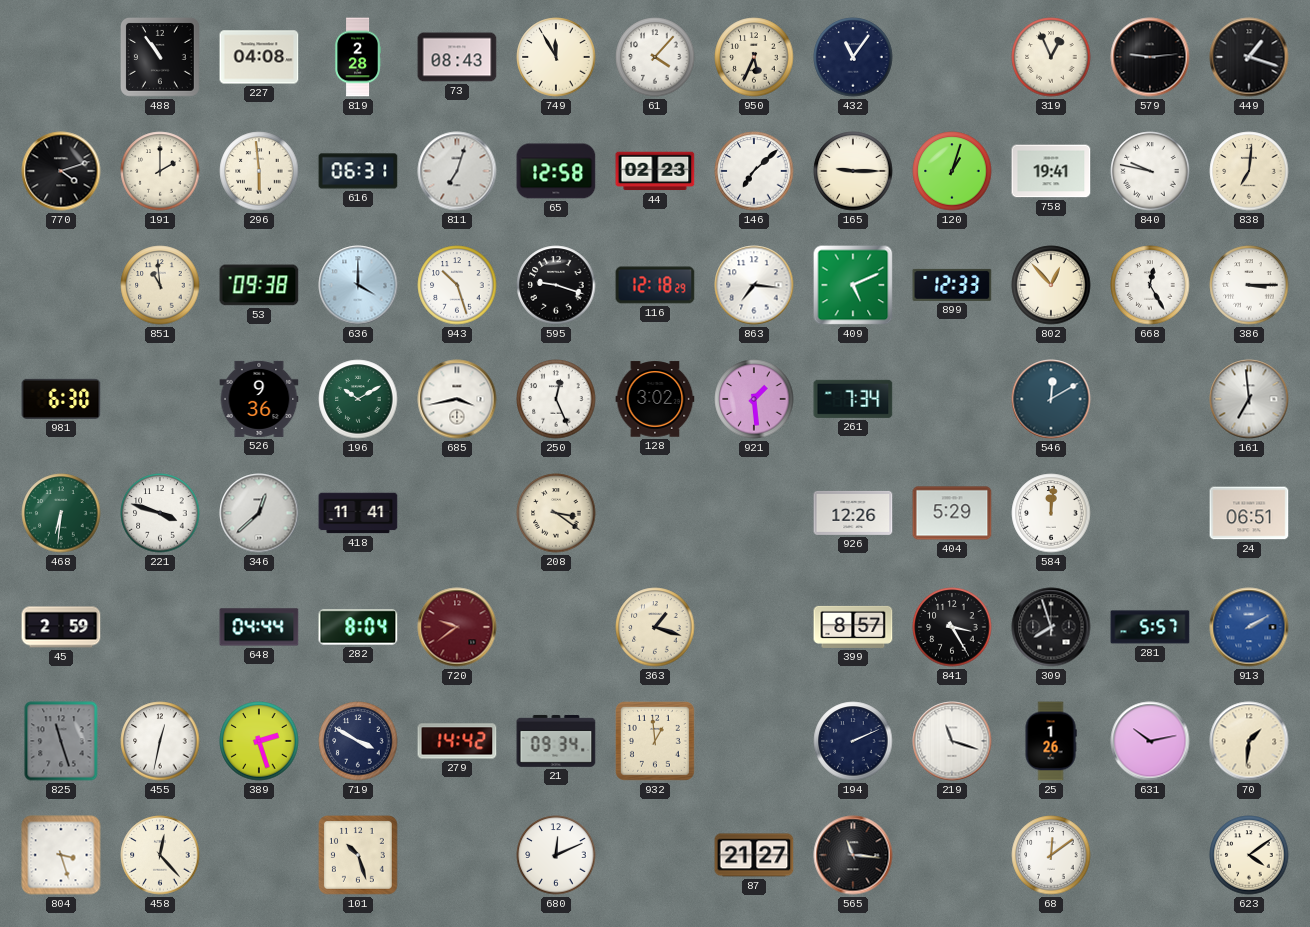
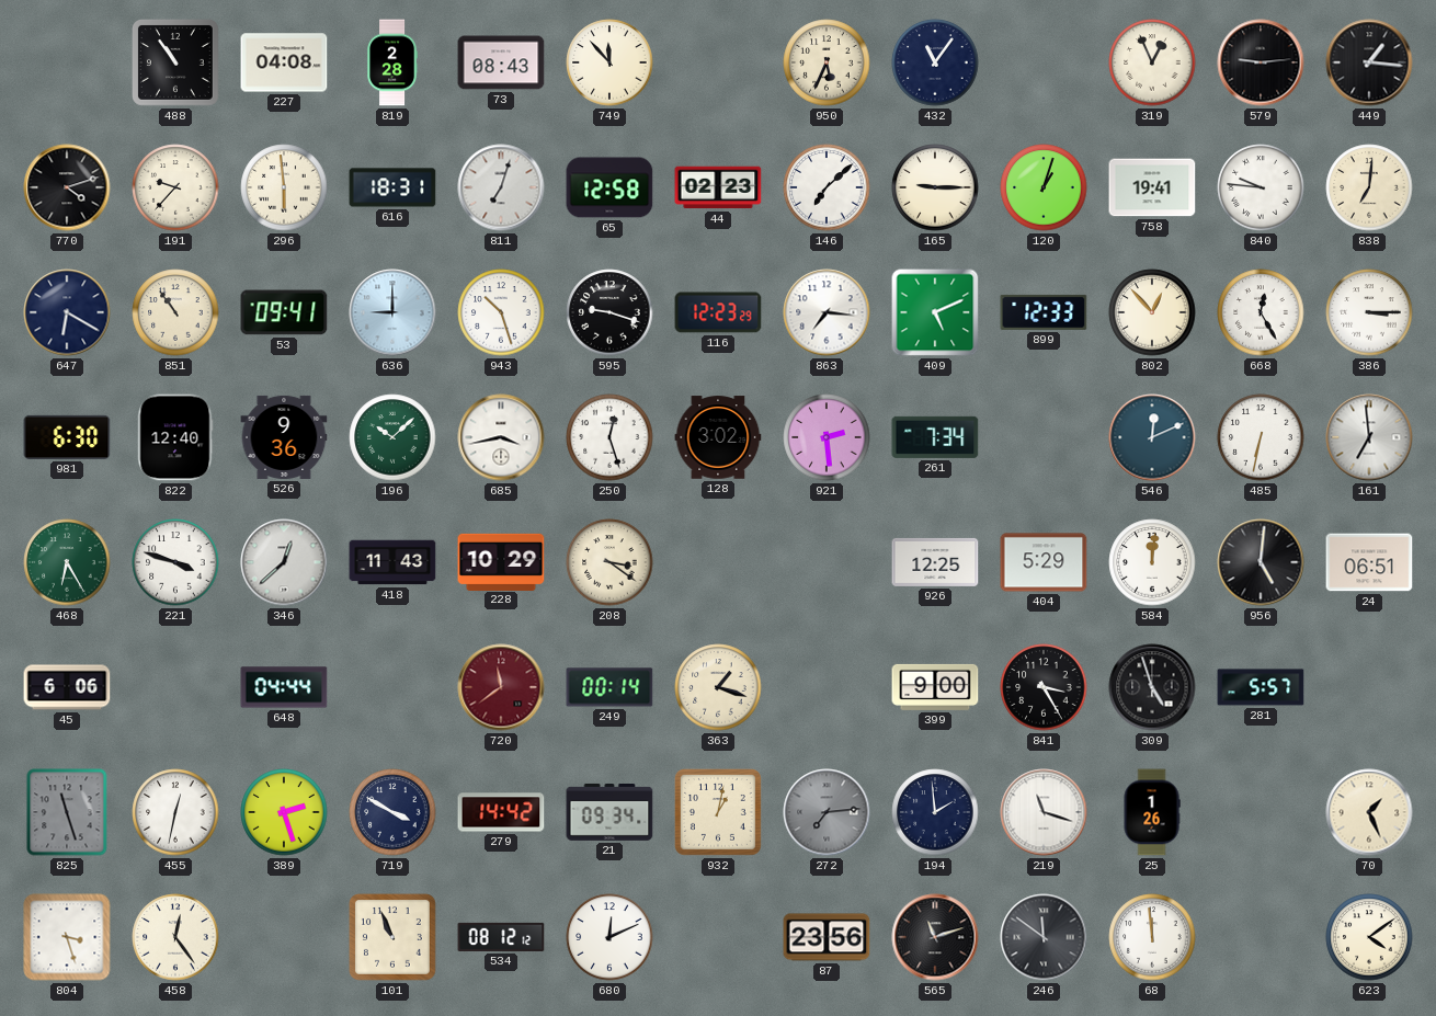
749: 11:55 -> 11:53 (609, 62)
61: 4:07 -> none (655, 57)
449: 1:18 -> 1:16 (1369, 62)
191: 2:00 -> 9:37 (175, 187)
616: 06:31 -> 18:31 (392, 187)
840: 9:47 -> 9:46 (1261, 187)
647: none -> 6:20 (67, 312)
851: 10:59 -> 10:54 (175, 312)
53: 09:38 -> 09:41 (284, 312)
636: 4:00 -> 9:00 (392, 312)
116: 12:18 -> 12:23 (718, 312)
822: none -> 12:40 (175, 437)
196: 10:10 -> 10:08 (392, 437)
250: 12:26 -> 12:27 (609, 437)
921: 1:29 -> 2:29 (827, 437)
546: 12:10 -> 12:11 (1152, 437)
485: none -> 6:32 (1261, 437)
468: 6:31 -> 6:25 (67, 562)
418: 11:41 -> 11:43 (392, 562)
228: none -> 10:29 (501, 561)
926: 12:26 -> 12:25 (935, 562)
956: none -> 5:01 (1261, 562)
45: 2:59 -> 6:06 (67, 687)
282: 8:04 -> none (358, 627)
720: 9:39 -> 11:39 (501, 687)
249: none -> 00:14 (609, 687)
399: 8:57 -> 9:00 (935, 687)
309: 7:57 -> 4:57 (1152, 687)
913: 2:10 -> none (1249, 627)
932: 12:59 -> 1:02 (718, 812)
272: none -> 7:14 (827, 812)
194: 2:11 -> 1:59 (935, 812)
631: 10:13 -> none (1150, 741)
70: 1:31 -> 1:26 (1369, 812)
458: 12:23 -> 12:24 (175, 937)
101: 10:27 -> 10:56 (392, 937)
534: none -> 08:12 (501, 937)
87: 21:27 -> 23:56 (827, 937)
565: 11:16 -> 11:12 (935, 937)
246: none -> 11:51 (1044, 937)
68: 12:09 -> 11:59 (1152, 937)
